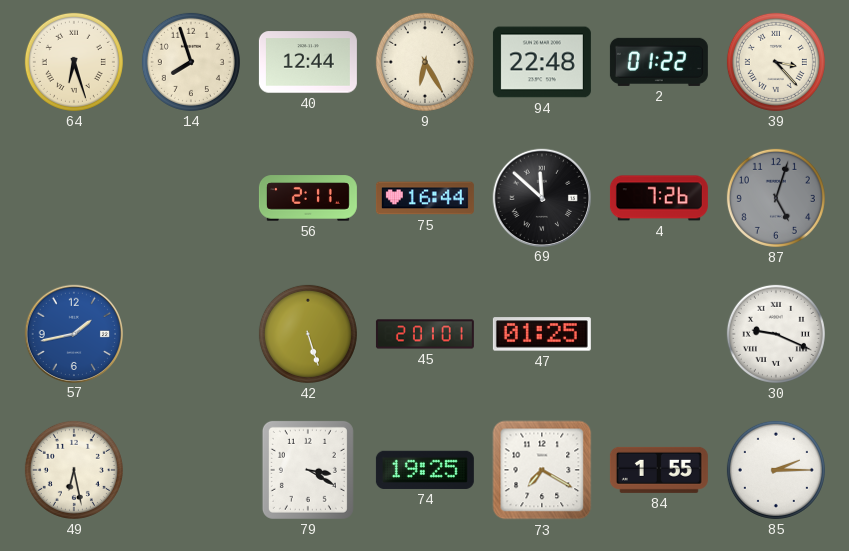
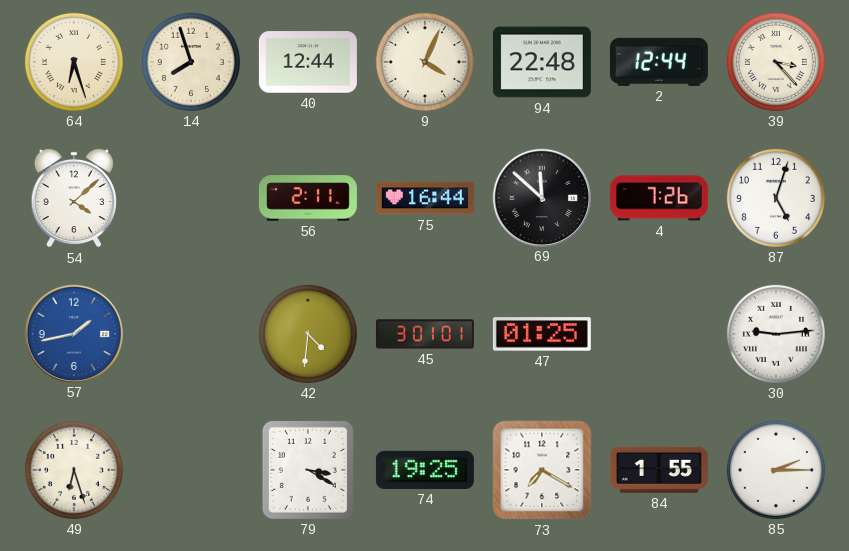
9: 6:25 -> 4:04 (425, 62)
2: 01:22 -> 12:44 (659, 62)
54: none -> 4:08 (74, 198)
87 dial: grey -> white (776, 198)
42: 5:27 -> 4:31 (308, 334)
45: 2:01 -> 3:01 (425, 334)
30: 9:19 -> 9:14 (776, 334)
49: 6:28 -> 6:27 (74, 470)
